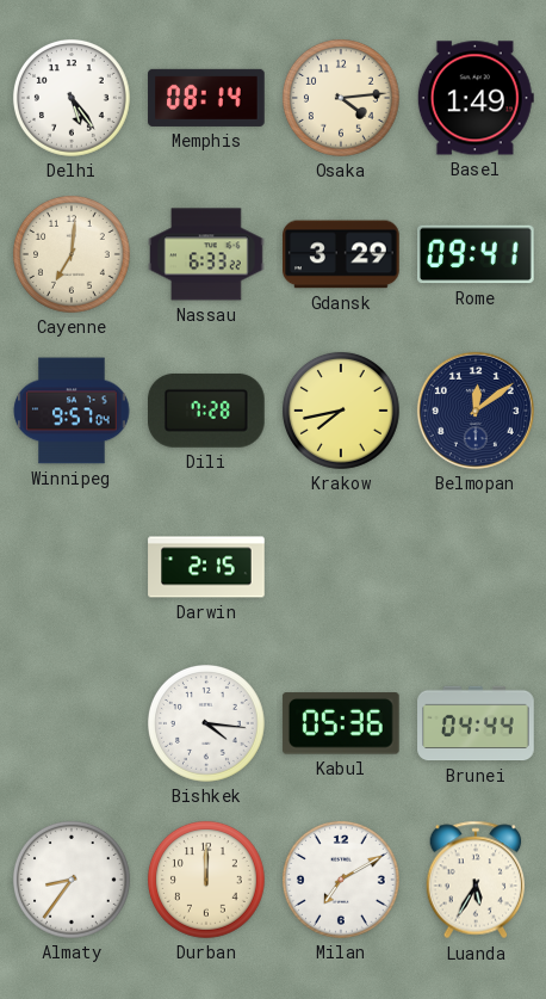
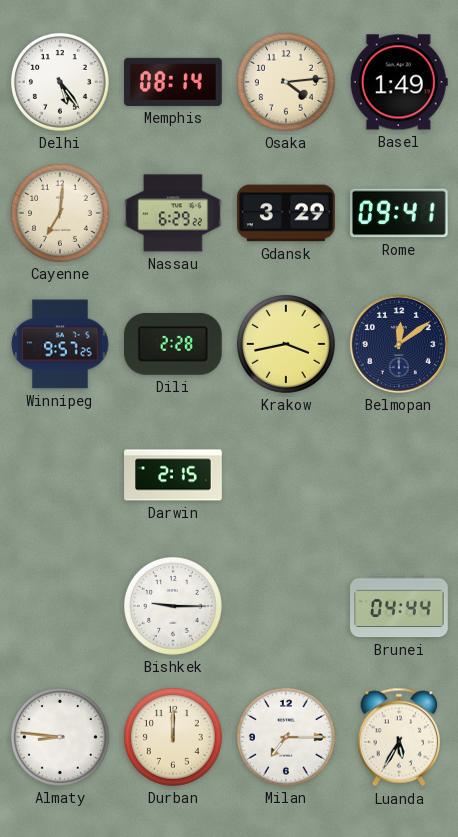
Nassau: 6:33 -> 6:29 (173, 213)
Winnipeg: 9:57:04 -> 9:57:25 (60, 344)
Dili: 7:28 -> 2:28 (174, 344)
Krakow: 7:43 -> 3:43 (286, 344)
Bishkek: 4:16 -> 9:15 (173, 606)
Kabul: 05:36 -> none (341, 723)
Almaty: 8:36 -> 8:46 (60, 737)
Milan: 7:10 -> 7:15 (286, 737)
